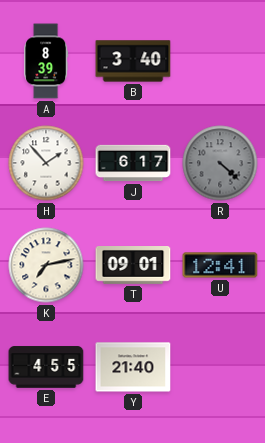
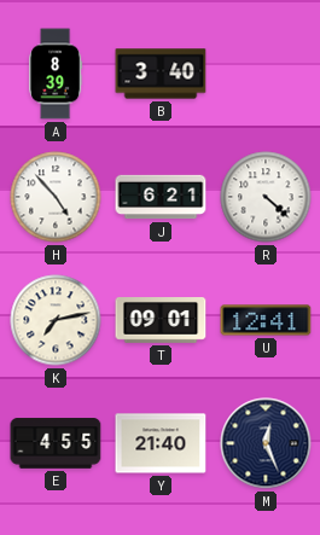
H: 1:53 -> 4:53 (56, 197)
J: 6:17 -> 6:21 (161, 197)
R dial: grey -> white (266, 197)
M: none -> 12:26 (266, 443)
